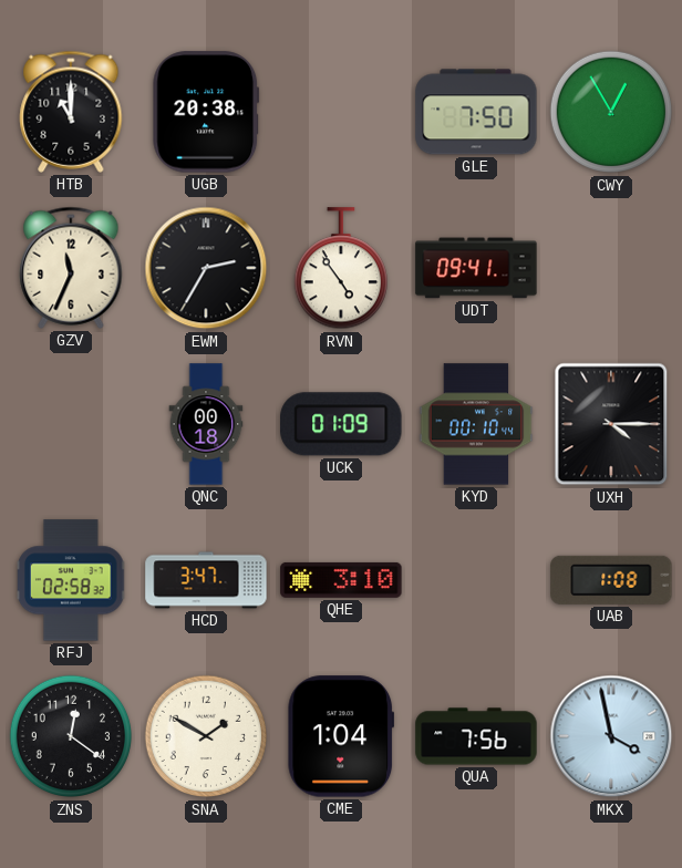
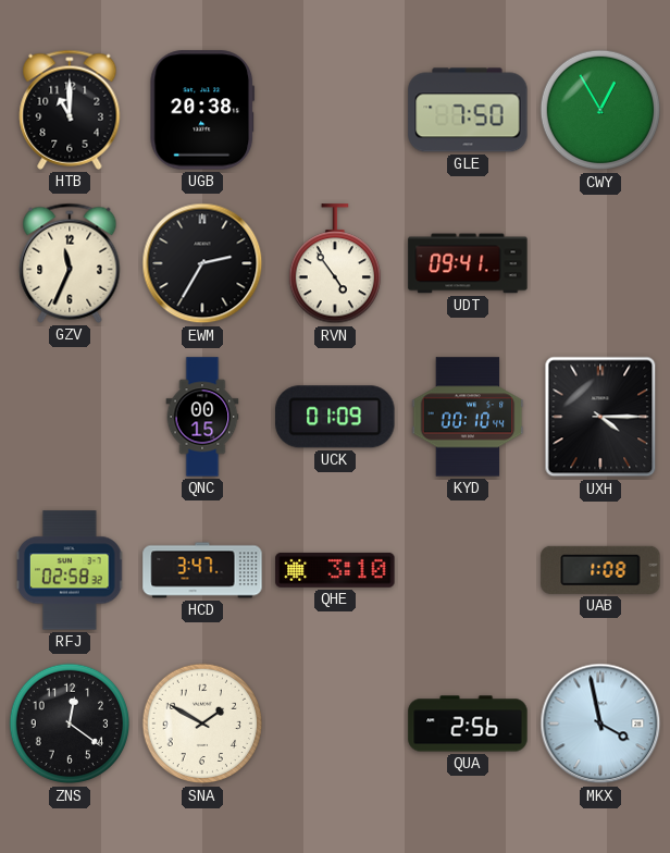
QNC: 00:18 -> 00:15 (202, 417)
CME: 1:04 -> none (340, 736)
QUA: 7:56 -> 2:56 (468, 724)
